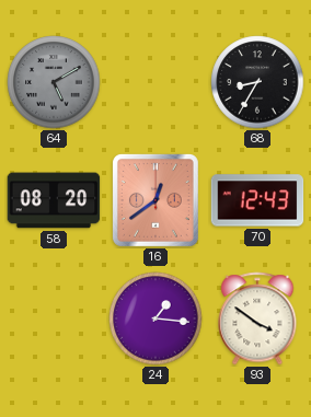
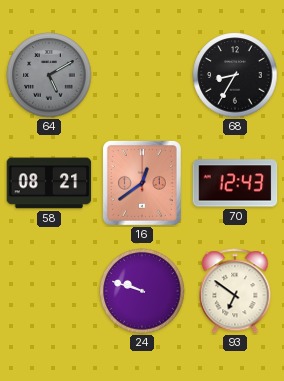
58: 08:20 -> 08:21 (49, 183)
24: 1:16 -> 9:48 (142, 291)
93: 3:51 -> 6:51 (235, 291)
